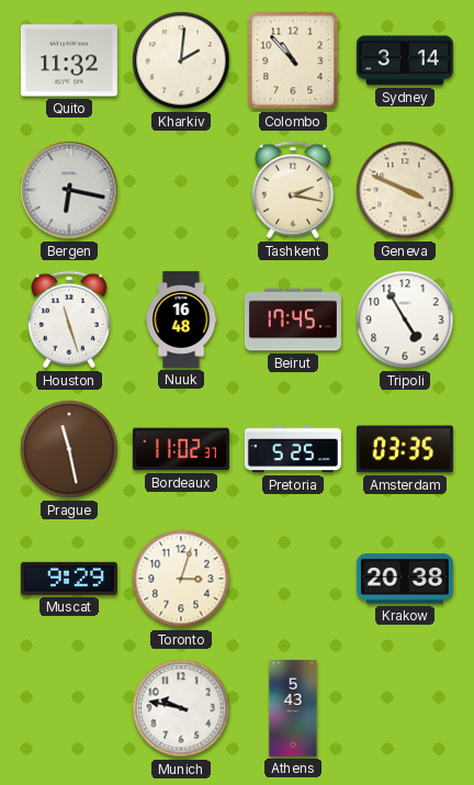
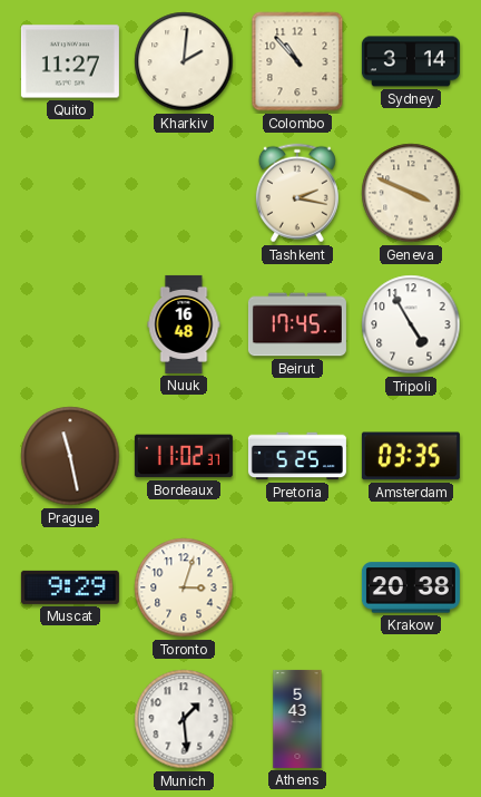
Quito: 11:32 -> 11:27 (70, 61)
Bergen: 6:17 -> none (69, 190)
Houston: 11:27 -> none (69, 319)
Munich: 9:47 -> 1:29 (184, 719)
